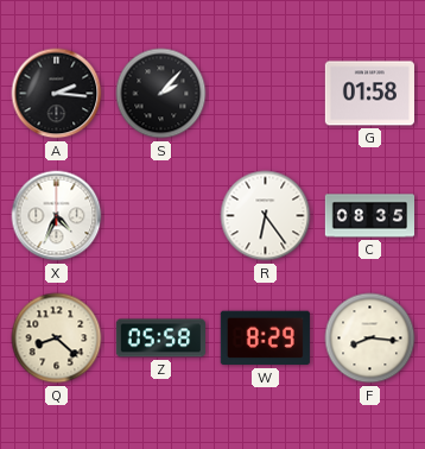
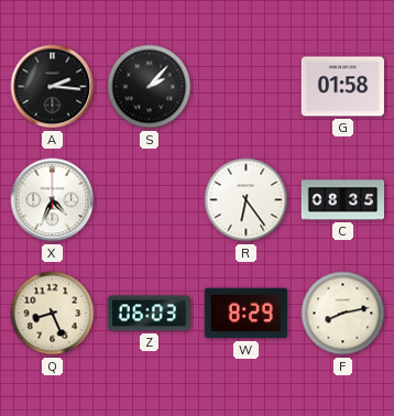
Q: 8:22 -> 8:26 (53, 314)
Z: 05:58 -> 06:03 (149, 314)
F: 8:16 -> 8:13 (343, 314)
